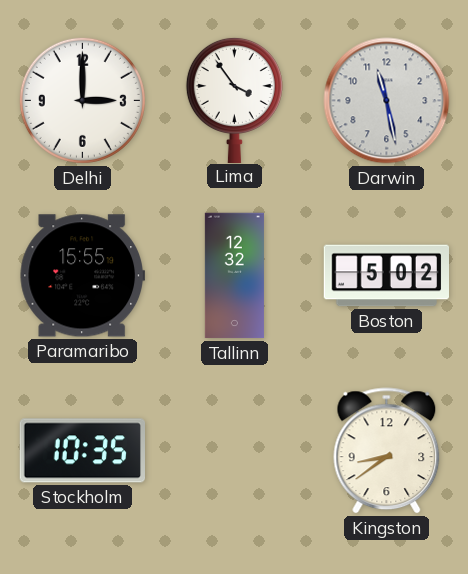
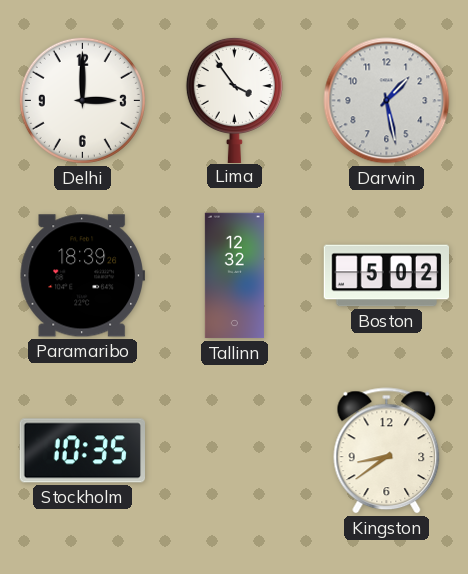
Darwin: 11:28 -> 1:28 (387, 101)
Paramaribo: 15:55 -> 18:39 (82, 276)
